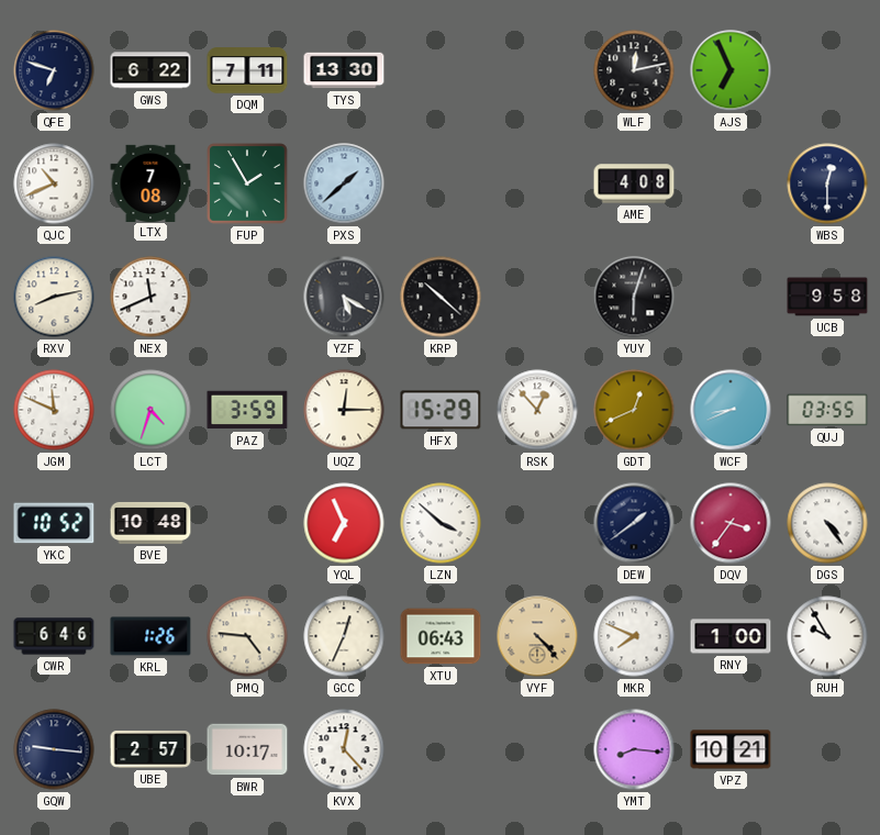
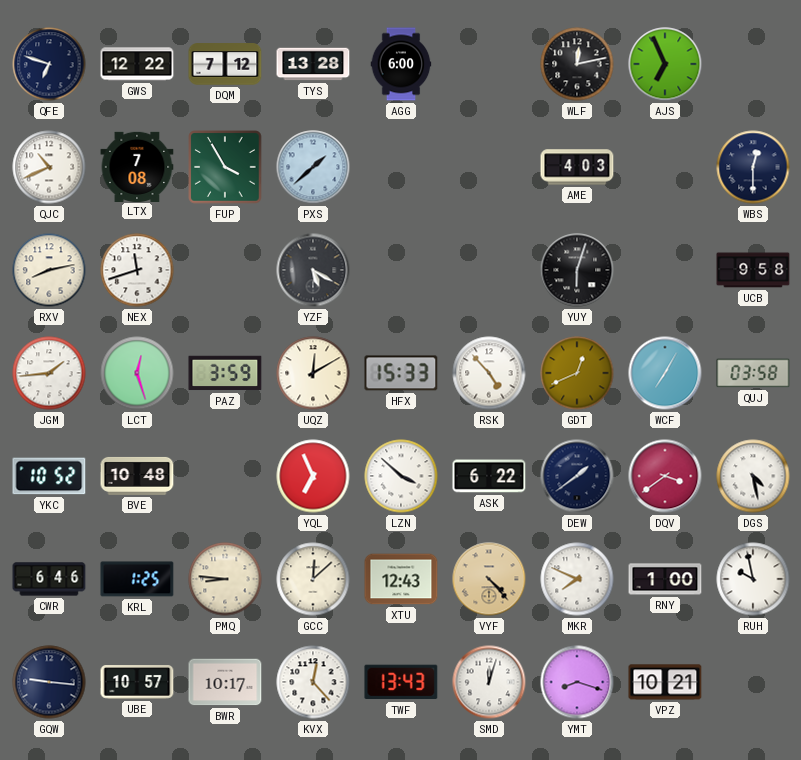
GWS: 6:22 -> 12:22 (137, 64)
DQM: 7:11 -> 7:12 (225, 64)
TYS: 13:30 -> 13:28 (313, 64)
AGG: none -> 6:00 (401, 64)
FUP: 1:55 -> 3:55 (225, 167)
AME: 4:08 -> 4:03 (577, 167)
NEX: 11:41 -> 11:42 (137, 270)
KRP: 10:22 -> none (441, 297)
JGM: 11:49 -> 1:44 (49, 373)
LCT: 4:33 -> 12:27 (137, 373)
UQZ: 12:15 -> 12:10 (313, 373)
HFX: 15:29 -> 15:33 (401, 373)
RSK: 12:53 -> 4:53 (489, 373)
WCF: 8:41 -> 7:05 (665, 373)
QUJ: 03:55 -> 03:58 (753, 373)
ASK: none -> 6:22 (489, 476)
DQV: 3:36 -> 3:39 (665, 476)
DGS: 4:24 -> 4:28 (753, 476)
KRL: 1:26 -> 1:25 (137, 579)
PMQ: 4:46 -> 8:46 (225, 579)
GCC: 12:34 -> 12:08 (313, 579)
XTU: 06:43 -> 12:43 (401, 579)
RUH: 9:55 -> 9:58 (753, 579)
UBE: 2:57 -> 10:57 (137, 682)
TWF: none -> 13:43 (401, 682)
SMD: none -> 12:03 (489, 682)
YMT: 8:16 -> 8:18 (577, 682)
